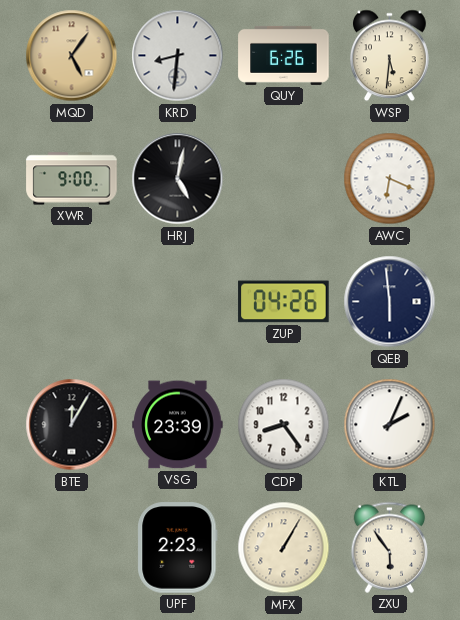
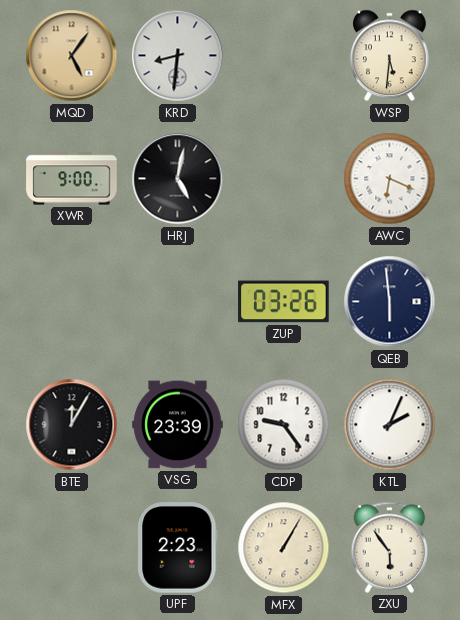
QUY: 6:26 -> none (284, 55)
ZUP: 04:26 -> 03:26 (284, 302)
CDP: 8:24 -> 9:24 (284, 425)
